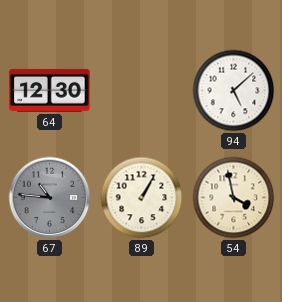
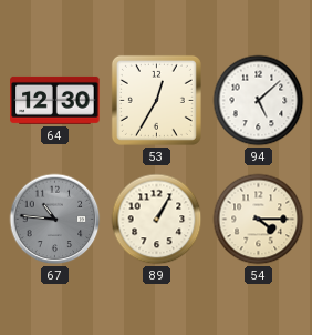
53: none -> 12:35 (156, 100)
54: 3:58 -> 4:15 (259, 220)
